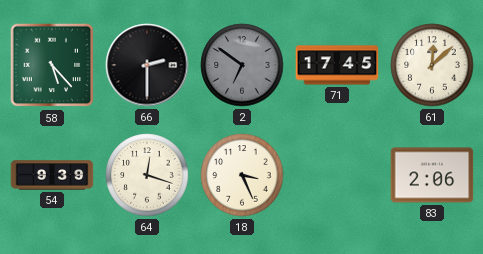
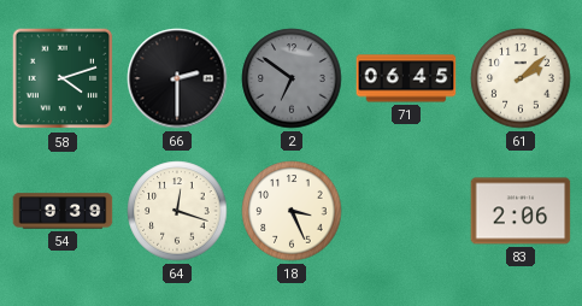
58: 5:23 -> 4:12 (63, 78)
71: 17:45 -> 06:45 (406, 78)
61: 12:08 -> 2:08 (521, 78)
